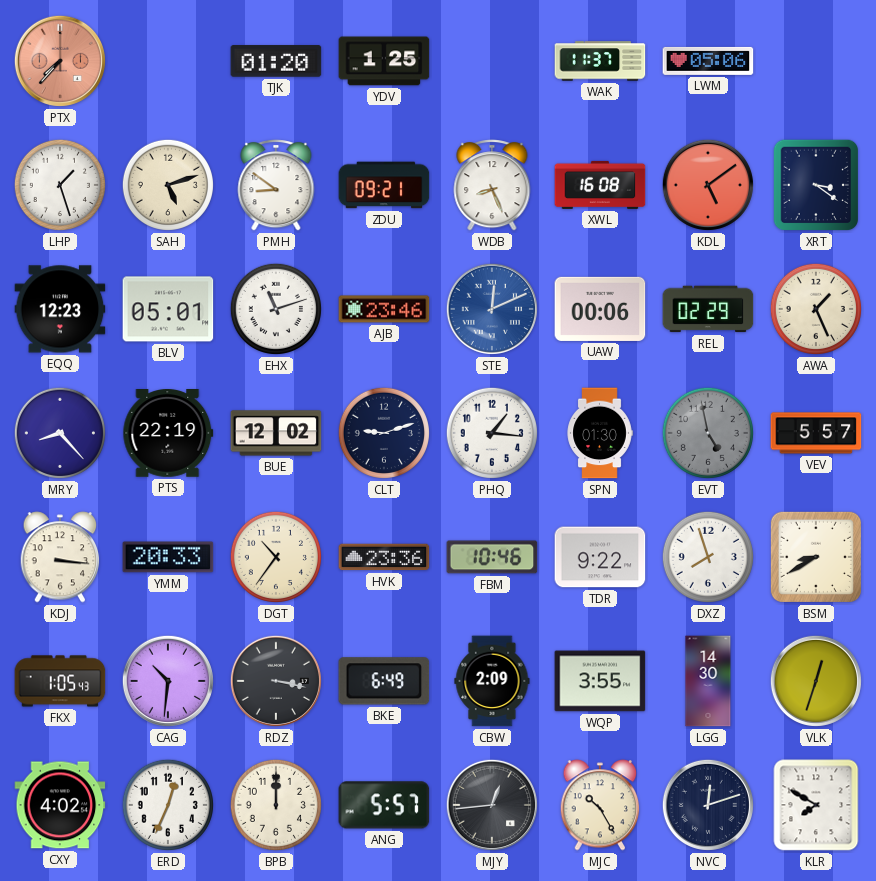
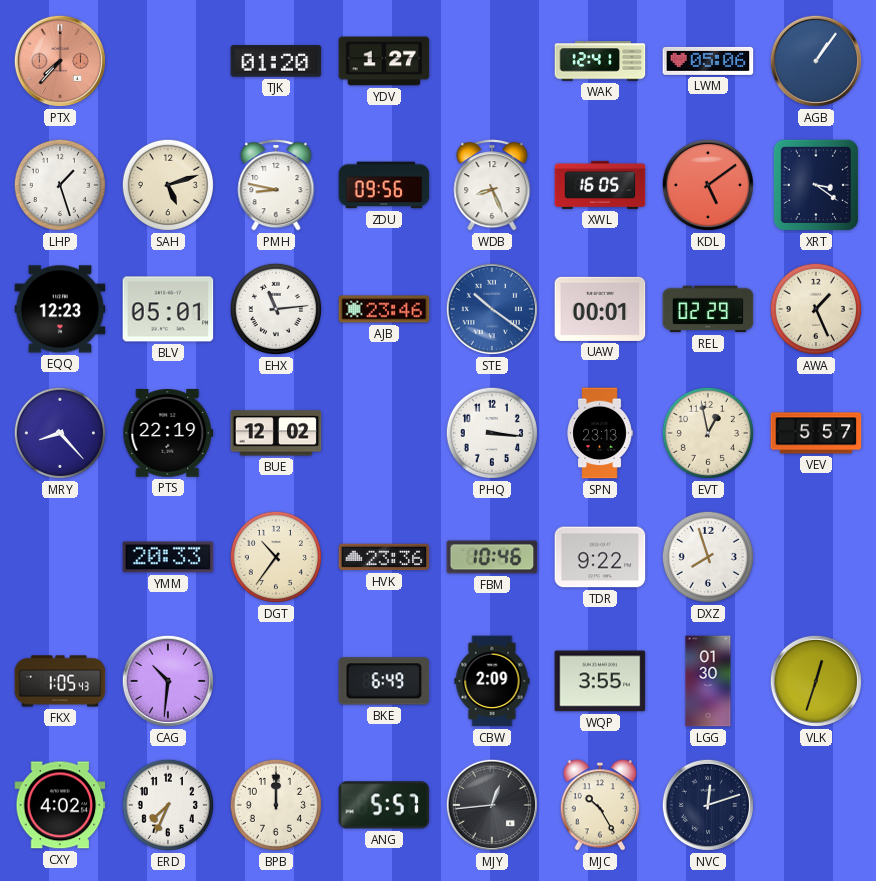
YDV: 1:25 -> 1:27 (384, 61)
WAK: 11:37 -> 12:41 (600, 61)
AGB: none -> 1:06 (816, 61)
PMH: 8:51 -> 8:47 (276, 185)
ZDU: 09:21 -> 09:56 (384, 185)
XWL: 16:08 -> 16:05 (600, 185)
EHX: 11:12 -> 11:14 (276, 309)
STE: 12:11 -> 10:21 (492, 309)
UAW: 00:06 -> 00:01 (600, 309)
CLT: 9:12 -> none (384, 433)
PHQ: 1:16 -> 3:16 (492, 433)
SPN: 01:30 -> 23:13 (600, 433)
EVT: 4:58 -> 12:58 (708, 433)
EVT dial: grey -> cream (708, 433)
KDJ: 3:16 -> none (60, 557)
BSM: 8:40 -> none (816, 557)
RDZ: 3:17 -> none (276, 681)
LGG: 14:30 -> 01:30 (708, 681)
ERD: 12:34 -> 7:34 (168, 805)
KLR: 7:50 -> none (816, 805)
